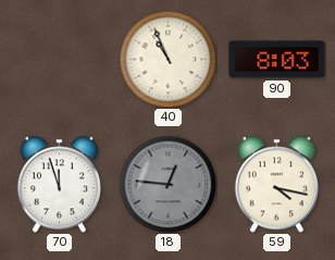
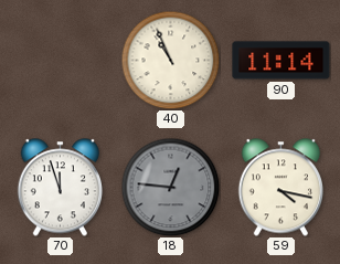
90: 8:03 -> 11:14 (281, 61)
